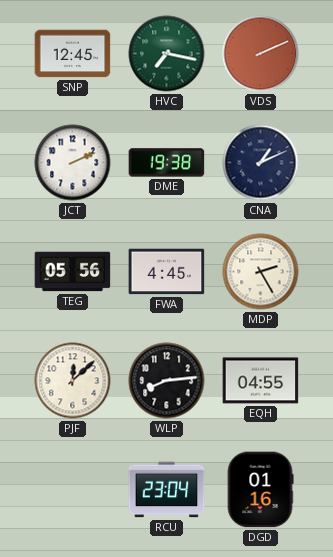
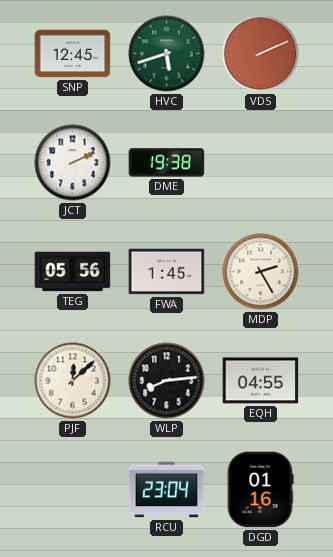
HVC: 7:17 -> 5:42 (167, 54)
CNA: 1:11 -> none (261, 163)
FWA: 4:45 -> 1:45 (167, 272)
